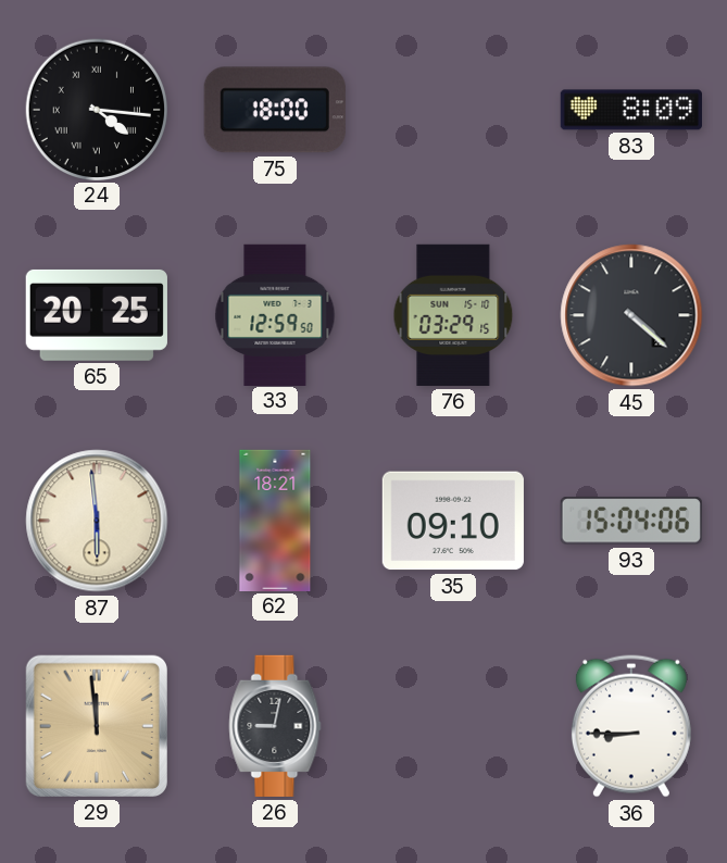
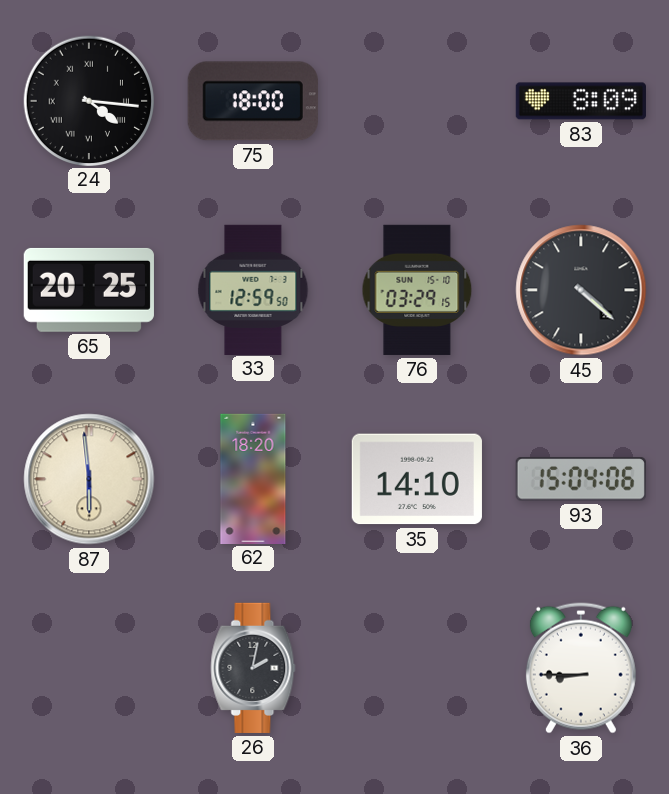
62: 18:21 -> 18:20 (253, 478)
35: 09:10 -> 14:10 (417, 479)
29: 11:59 -> none (97, 726)
26: 9:02 -> 2:02 (253, 668)
